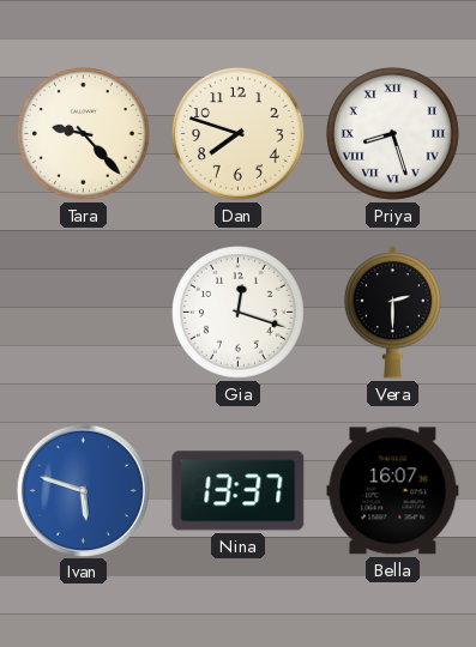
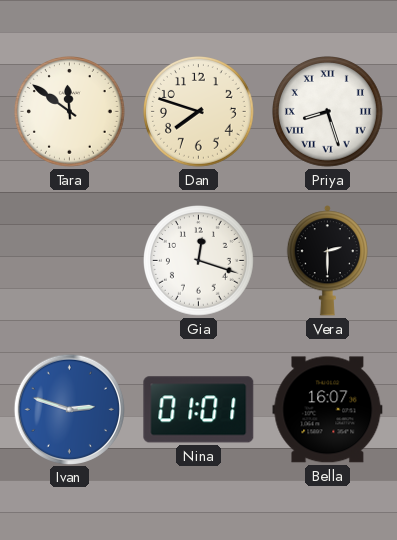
Tara: 9:23 -> 11:51 (70, 112)
Ivan: 5:48 -> 2:48 (69, 409)
Nina: 13:37 -> 01:01 (199, 410)
